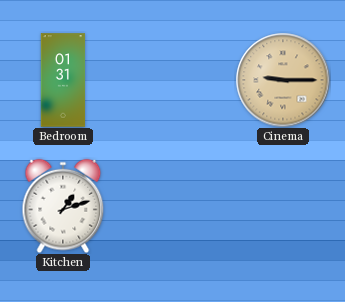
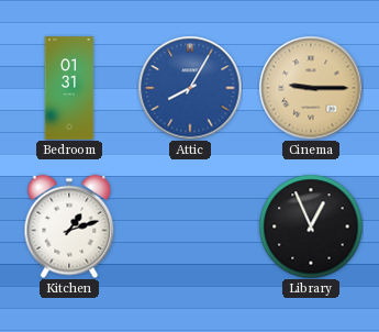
Attic: none -> 8:05 (190, 88)
Library: none -> 12:56 (311, 226)
